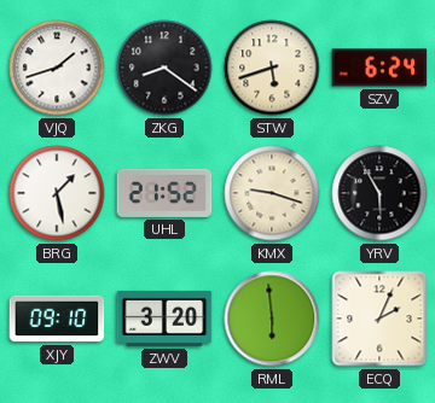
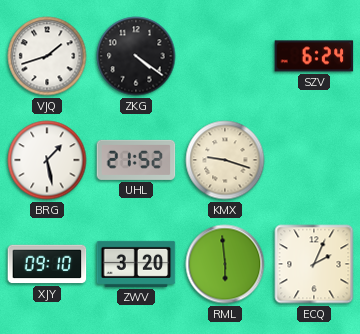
ZKG: 8:21 -> 4:21 (136, 56)
STW: 5:42 -> none (272, 68)
YRV: 5:55 -> none (379, 193)
